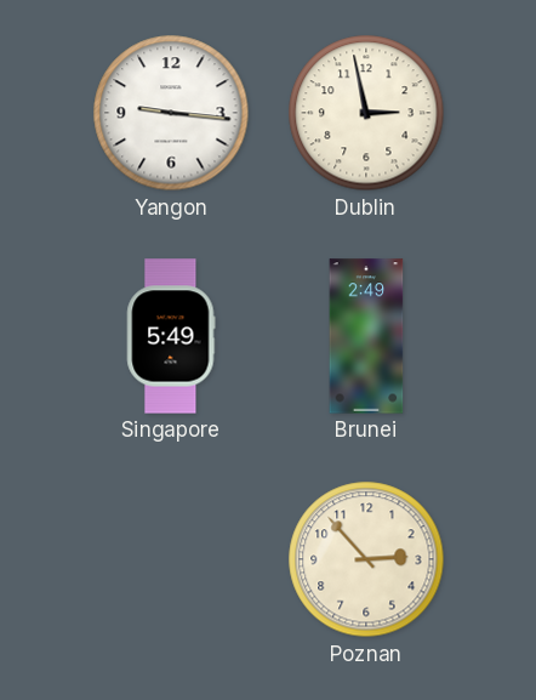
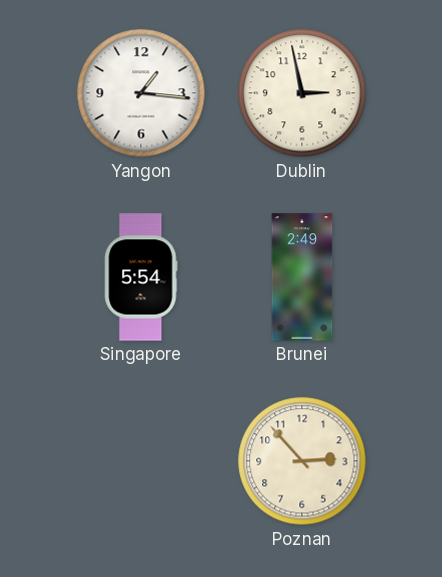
Yangon: 9:16 -> 1:16 (141, 93)
Singapore: 5:49 -> 5:54 (141, 277)
